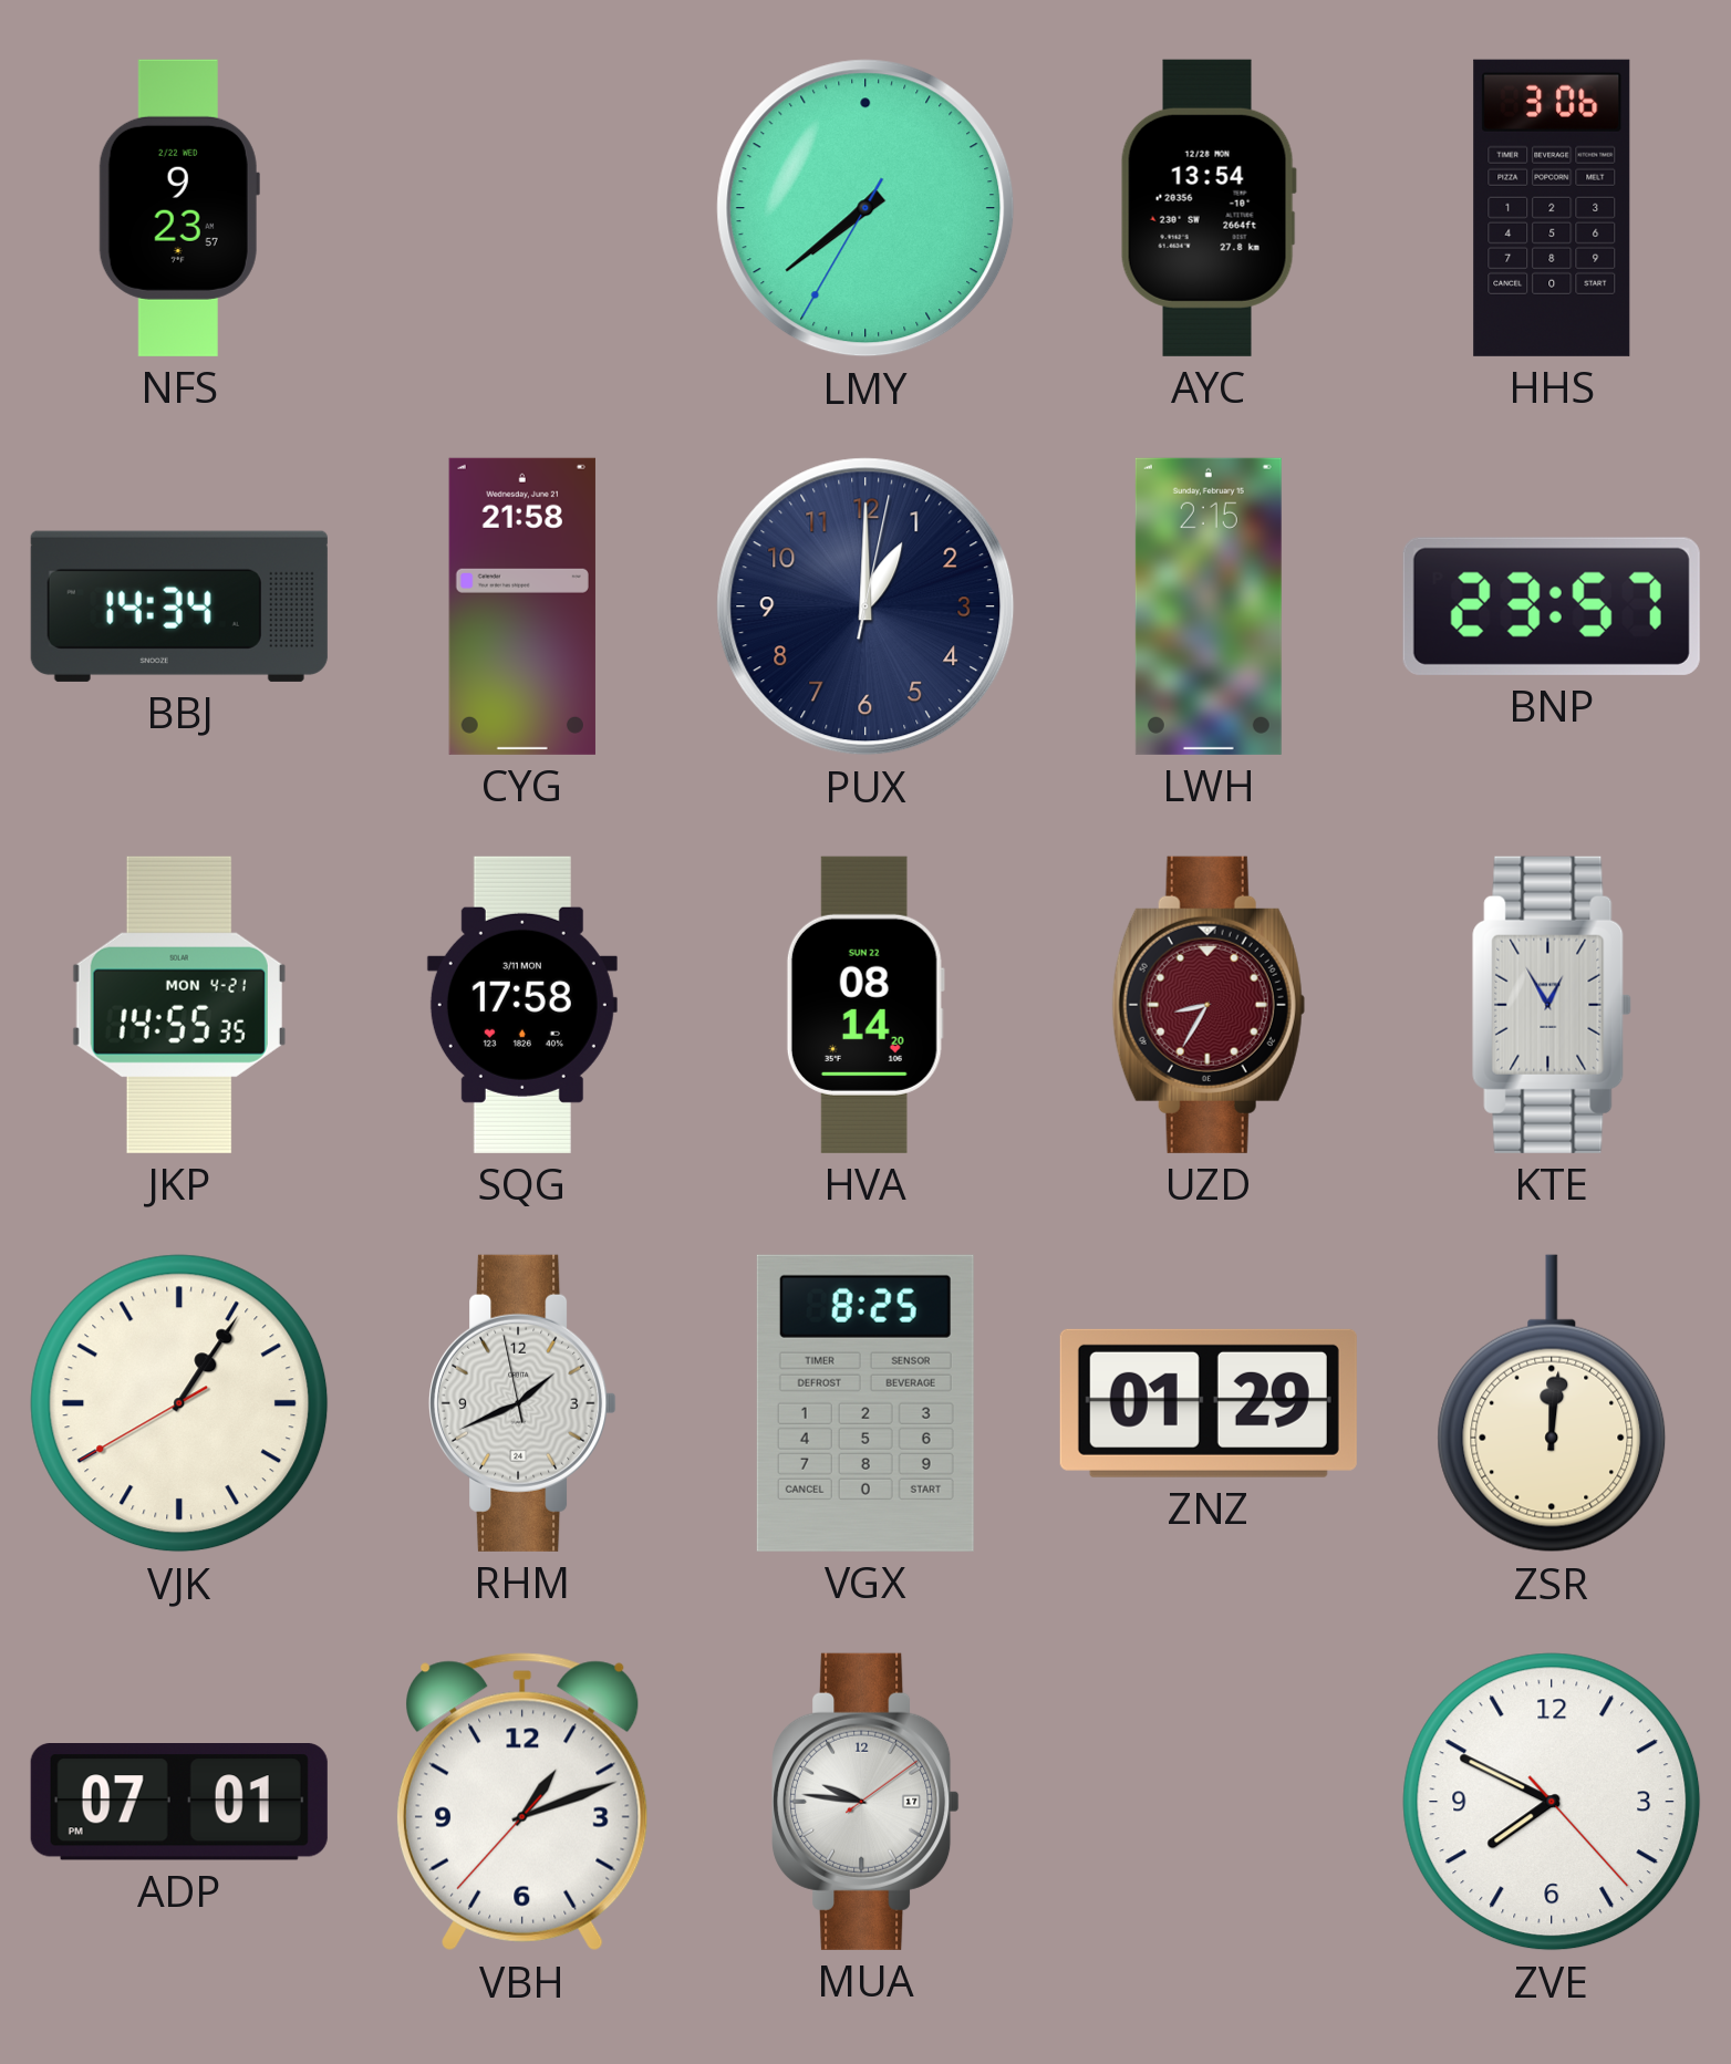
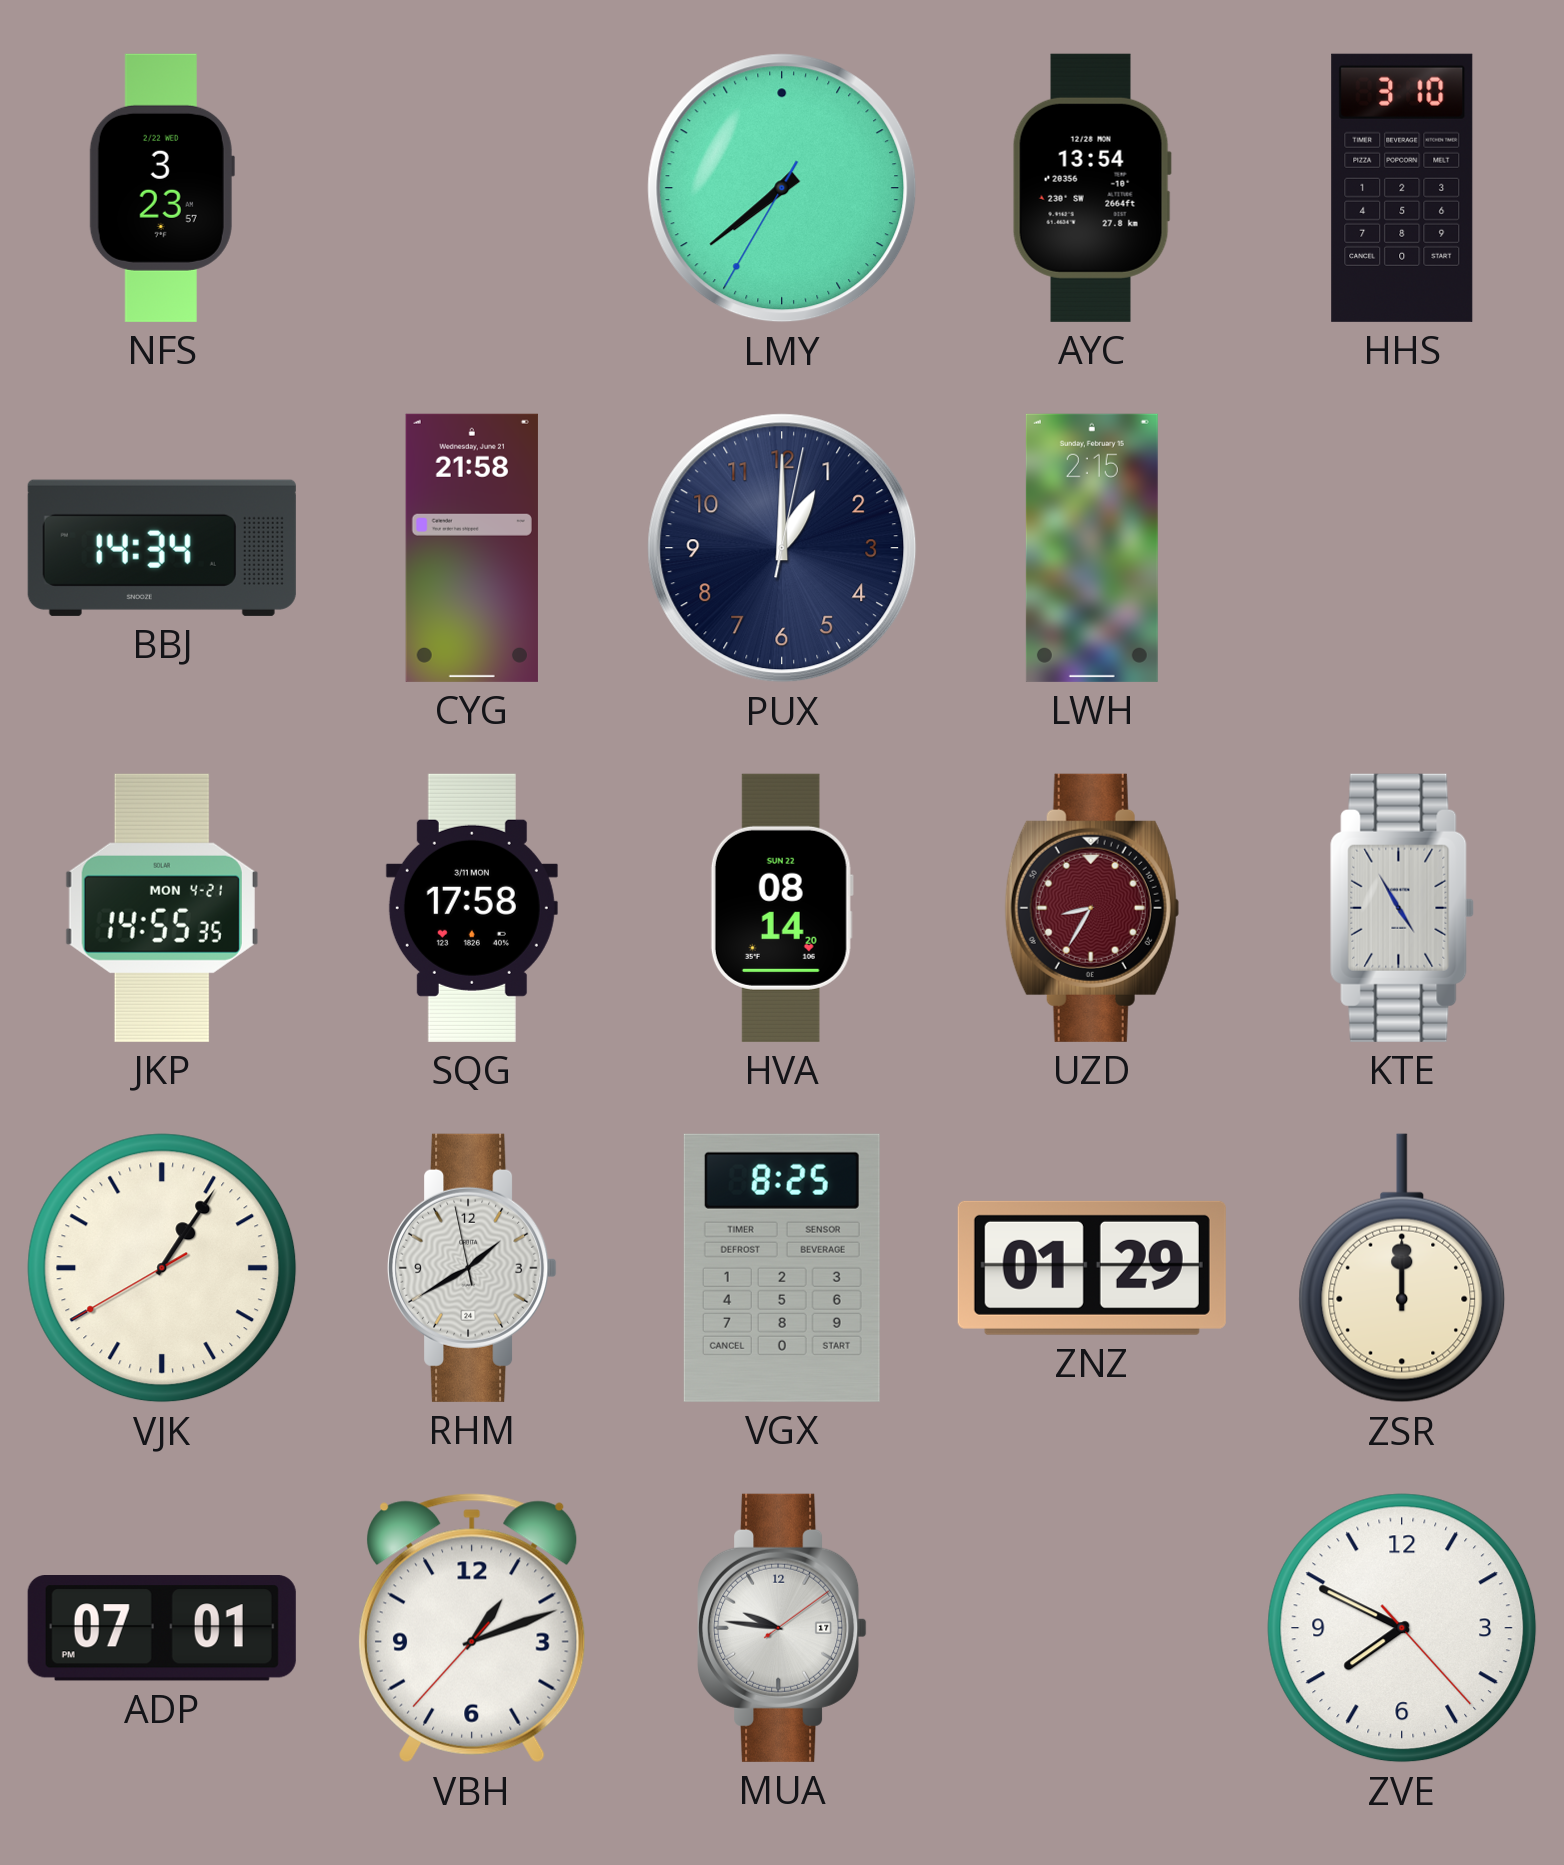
NFS: 9:23 -> 3:23 (162, 188)
HHS: 3:06 -> 3:10 (1402, 188)
BNP: 23:57 -> none (1552, 606)
KTE: 12:55 -> 4:55 (1402, 908)
RHM: 1:40 -> 1:39 (472, 1268)
ZSR: 12:01 -> 12:00 (1402, 1268)
